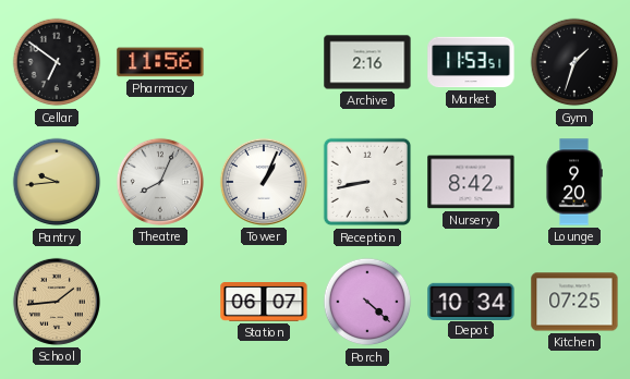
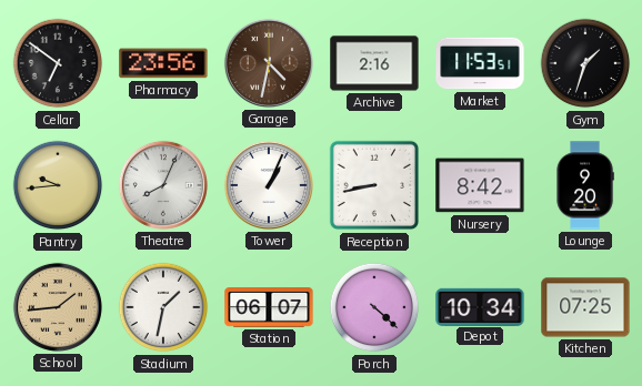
Pharmacy: 11:56 -> 23:56 (163, 63)
Garage: none -> 4:32 (269, 63)
Stadium: none -> 1:32 (163, 307)
